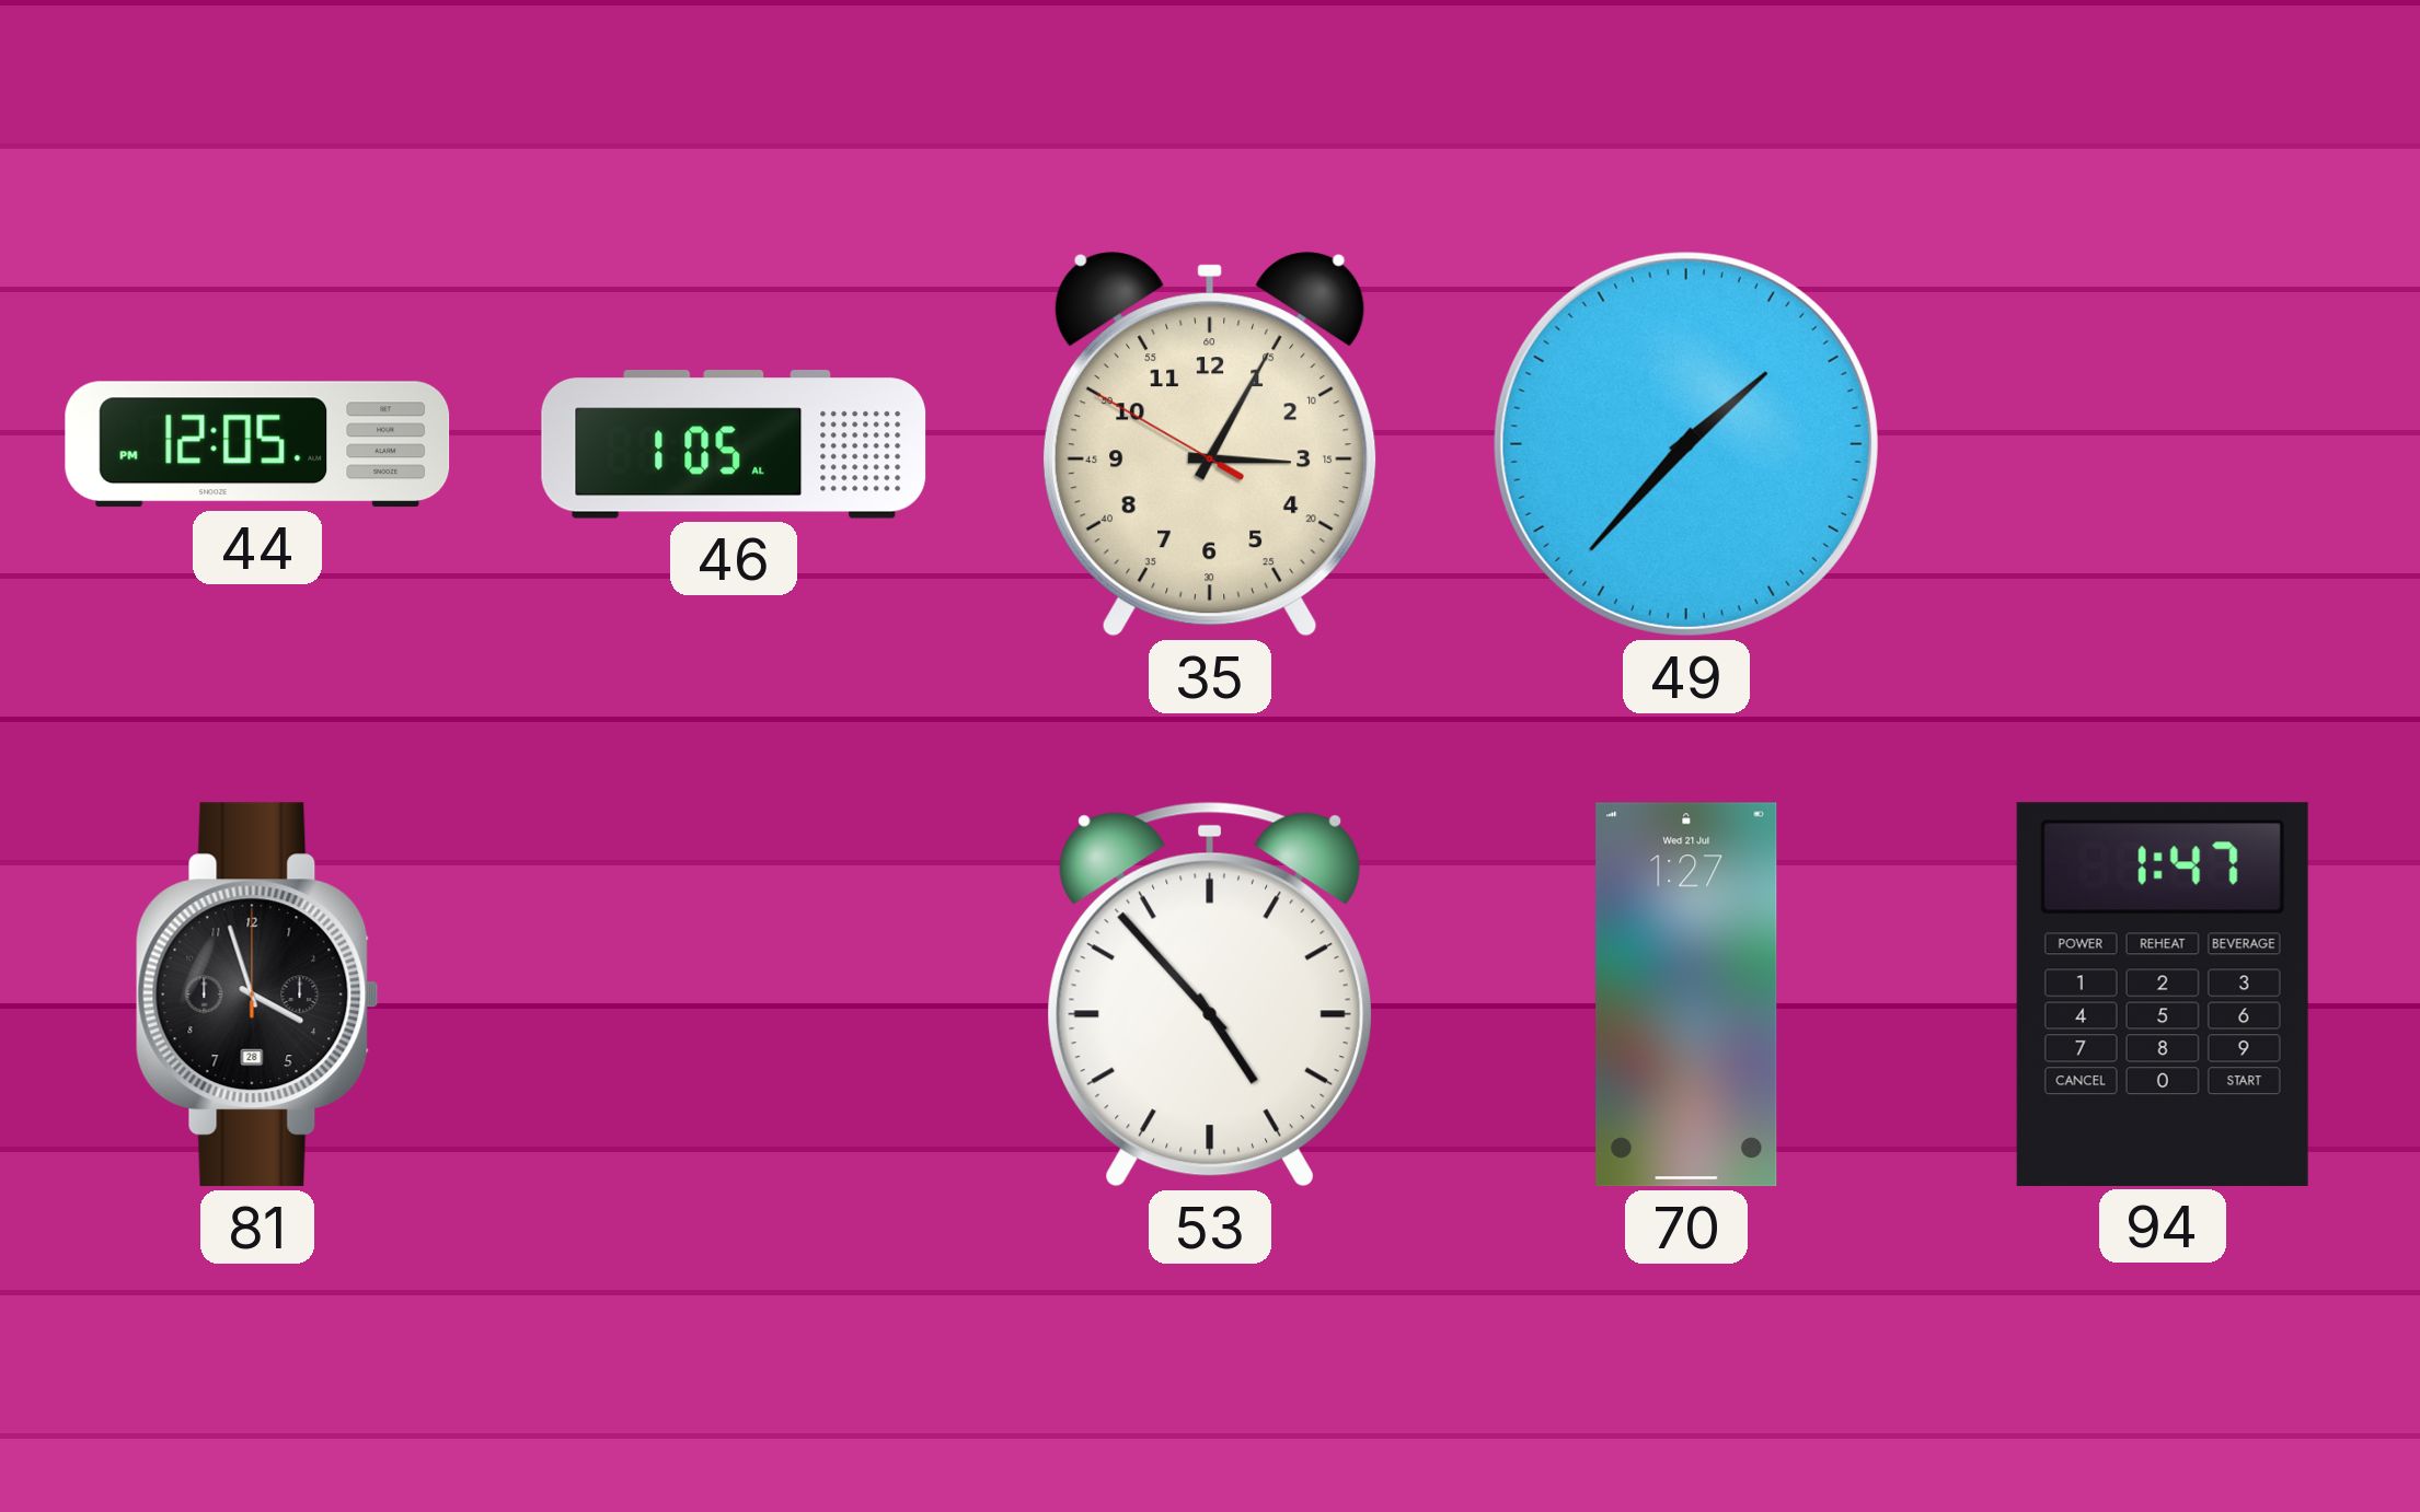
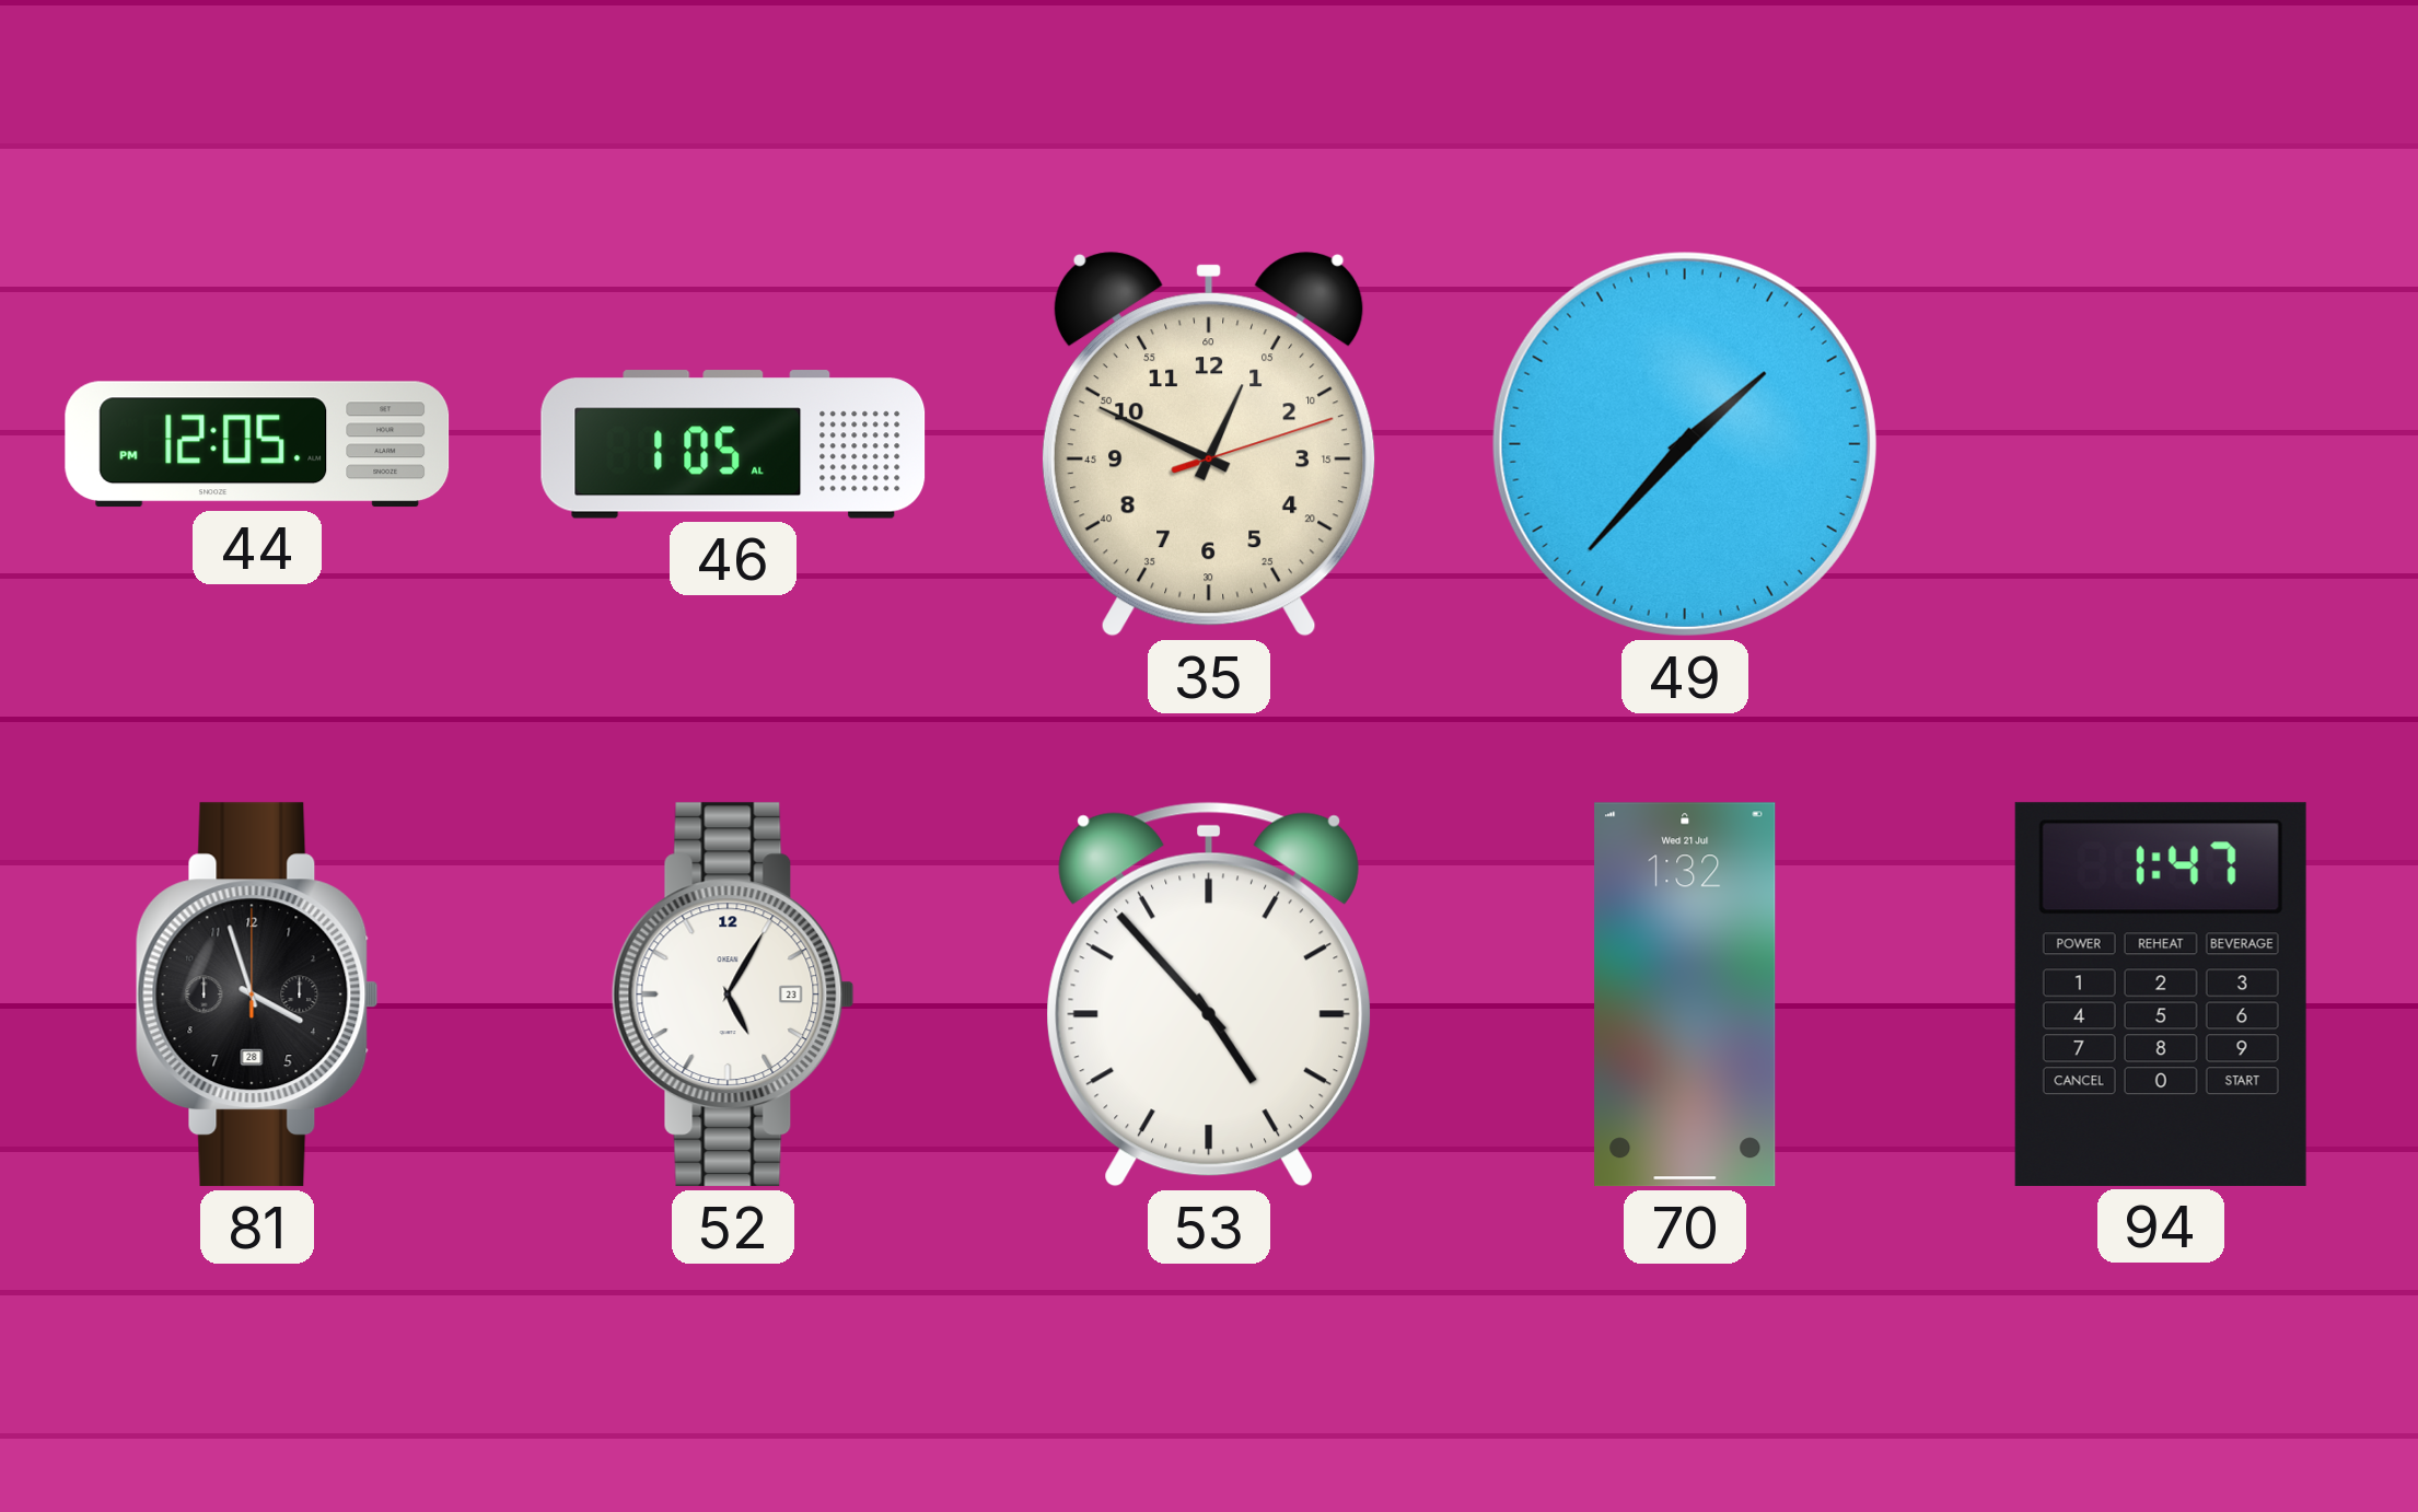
35: 3:04 -> 12:49 (1209, 444)
52: none -> 5:05 (733, 995)
70: 1:27 -> 1:32 (1685, 995)
